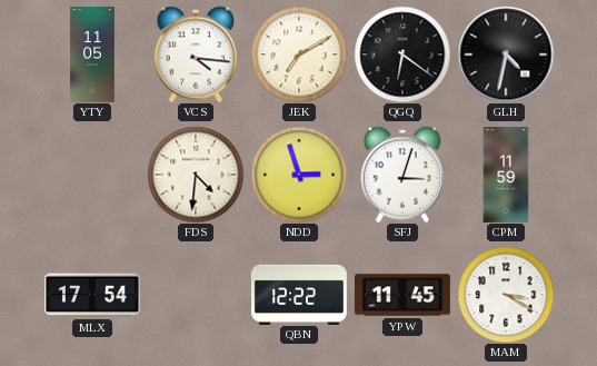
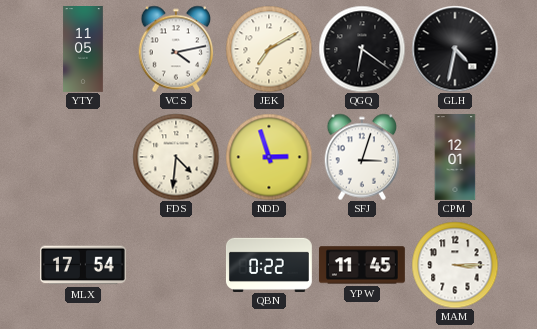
VCS: 4:16 -> 4:13 (176, 49)
CPM: 11:59 -> 12:01 (455, 158)
QBN: 12:22 -> 0:22 (269, 264)
MAM: 3:20 -> 3:15 (455, 265)
